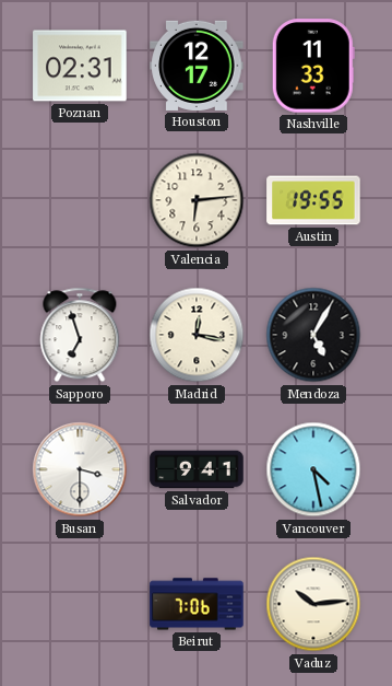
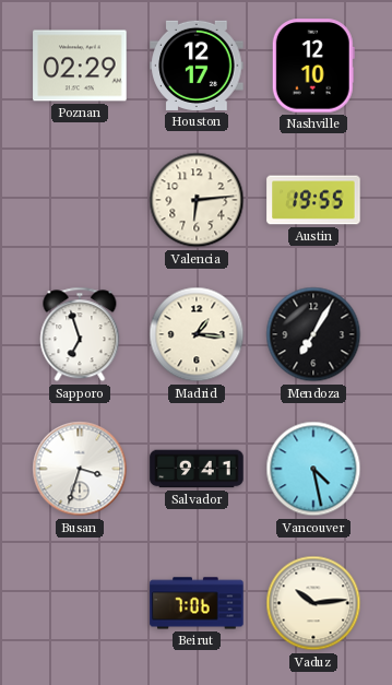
Poznan: 02:31 -> 02:29 (80, 66)
Nashville: 11:33 -> 12:10 (313, 66)
Madrid: 12:17 -> 1:16 (197, 334)
Mendoza: 5:05 -> 7:05 (313, 334)
Busan: 3:30 -> 3:33 (80, 469)
